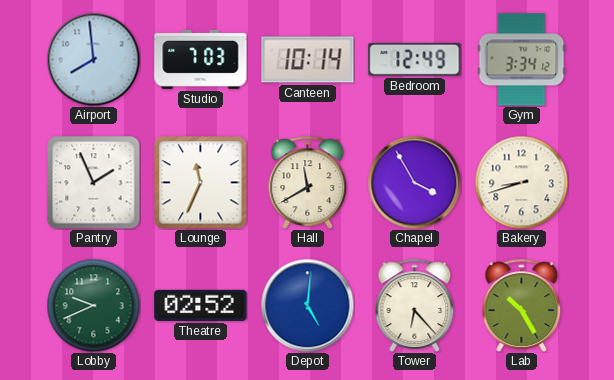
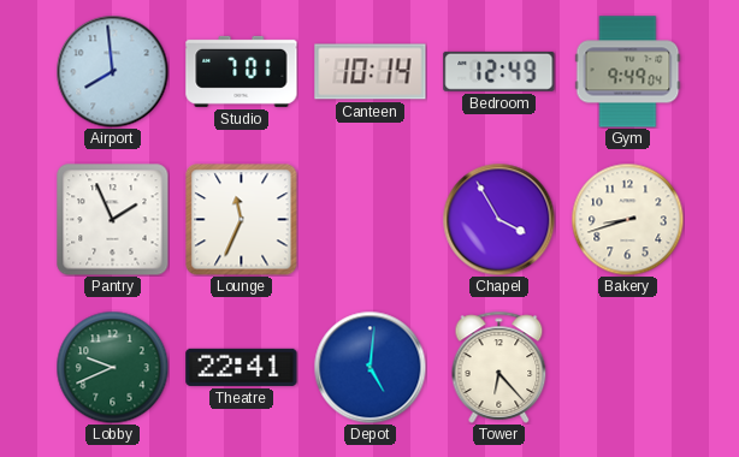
Studio: 7:03 -> 7:01 (242, 71)
Gym: 3:34 -> 9:49 (628, 72)
Hall: 11:40 -> none (308, 182)
Theatre: 02:52 -> 22:41 (242, 367)
Lab: 10:25 -> none (522, 305)
